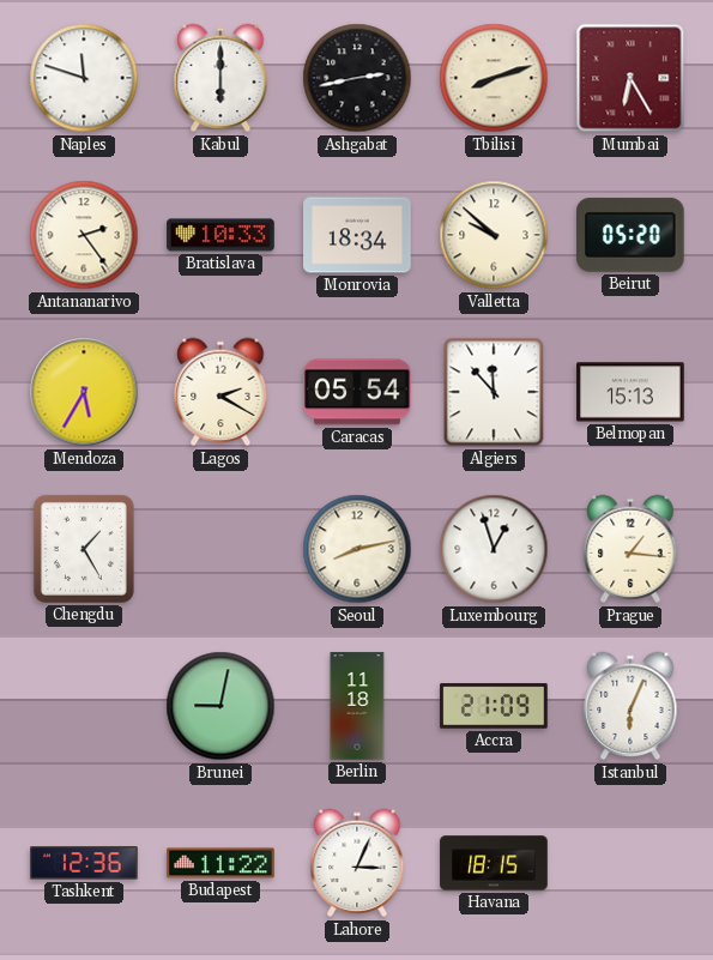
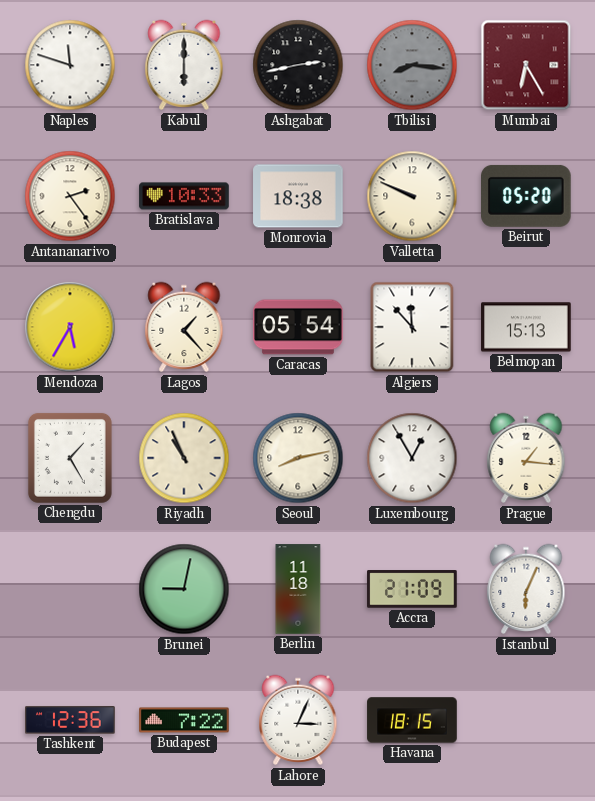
Tbilisi: 8:12 -> 8:16 (412, 65)
Tbilisi dial: cream -> grey (412, 65)
Monrovia: 18:34 -> 18:38 (298, 196)
Valletta: 9:52 -> 9:49 (412, 196)
Lagos: 2:20 -> 1:23 (184, 327)
Riyadh: none -> 10:56 (184, 458)
Luxembourg: 12:57 -> 12:55 (412, 458)
Budapest: 11:22 -> 7:22 (184, 720)
